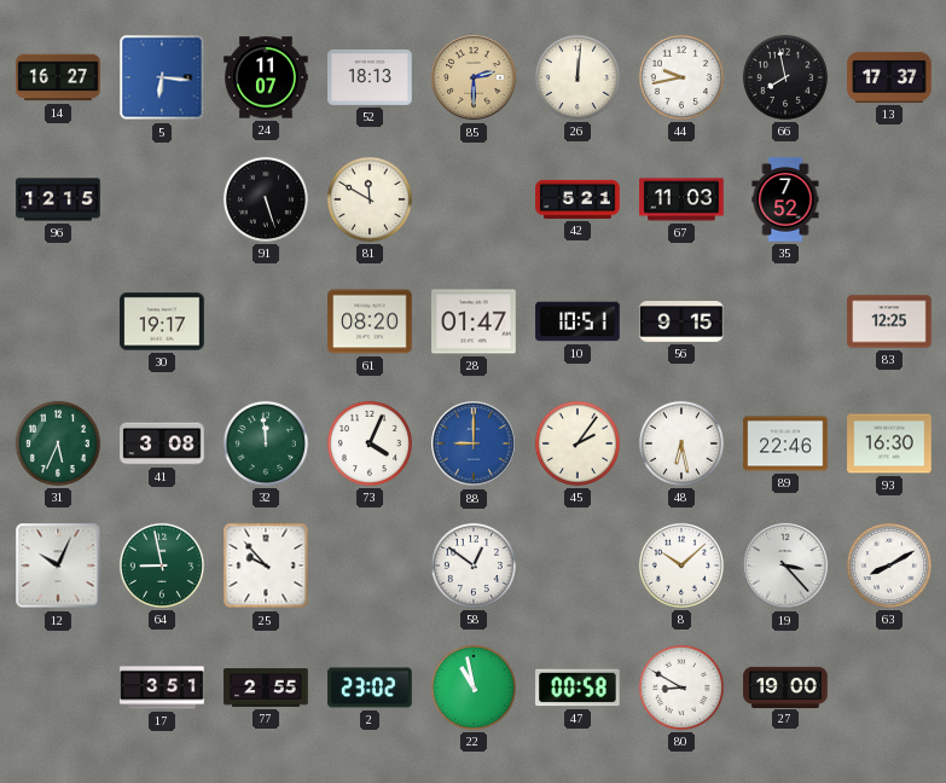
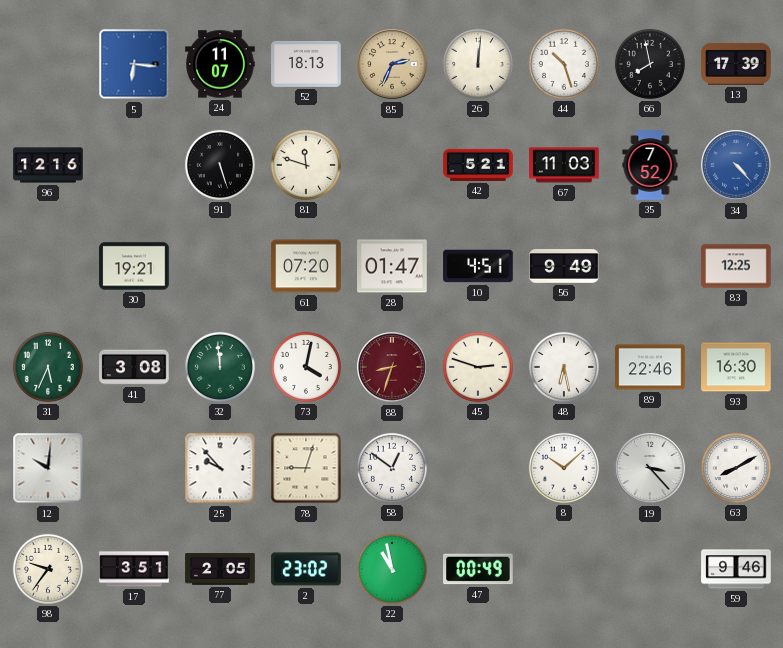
14: 16:27 -> none (58, 77)
85: 2:30 -> 2:34 (392, 64)
44: 9:43 -> 10:27 (564, 64)
13: 17:37 -> 17:39 (736, 64)
96: 12:15 -> 12:16 (48, 165)
81: 11:50 -> 11:48 (306, 165)
34: none -> 4:23 (736, 165)
30: 19:17 -> 19:21 (134, 266)
61: 08:20 -> 07:20 (306, 266)
10: 10:51 -> 4:51 (478, 266)
56: 9:15 -> 9:49 (564, 266)
73: 4:04 -> 4:02 (306, 367)
88: 9:00 -> 8:33 (392, 367)
88 dial: blue -> burgundy (392, 367)
45: 2:06 -> 2:48 (478, 367)
12: 10:04 -> 10:01 (48, 468)
64: 8:58 -> none (162, 565)
78: none -> 9:03 (306, 468)
98: none -> 9:36 (48, 569)
77: 2:55 -> 2:05 (220, 569)
47: 00:58 -> 00:49 (478, 569)
80: 8:50 -> none (681, 688)
27: 19:00 -> none (785, 686)
59: none -> 9:46 (736, 569)
